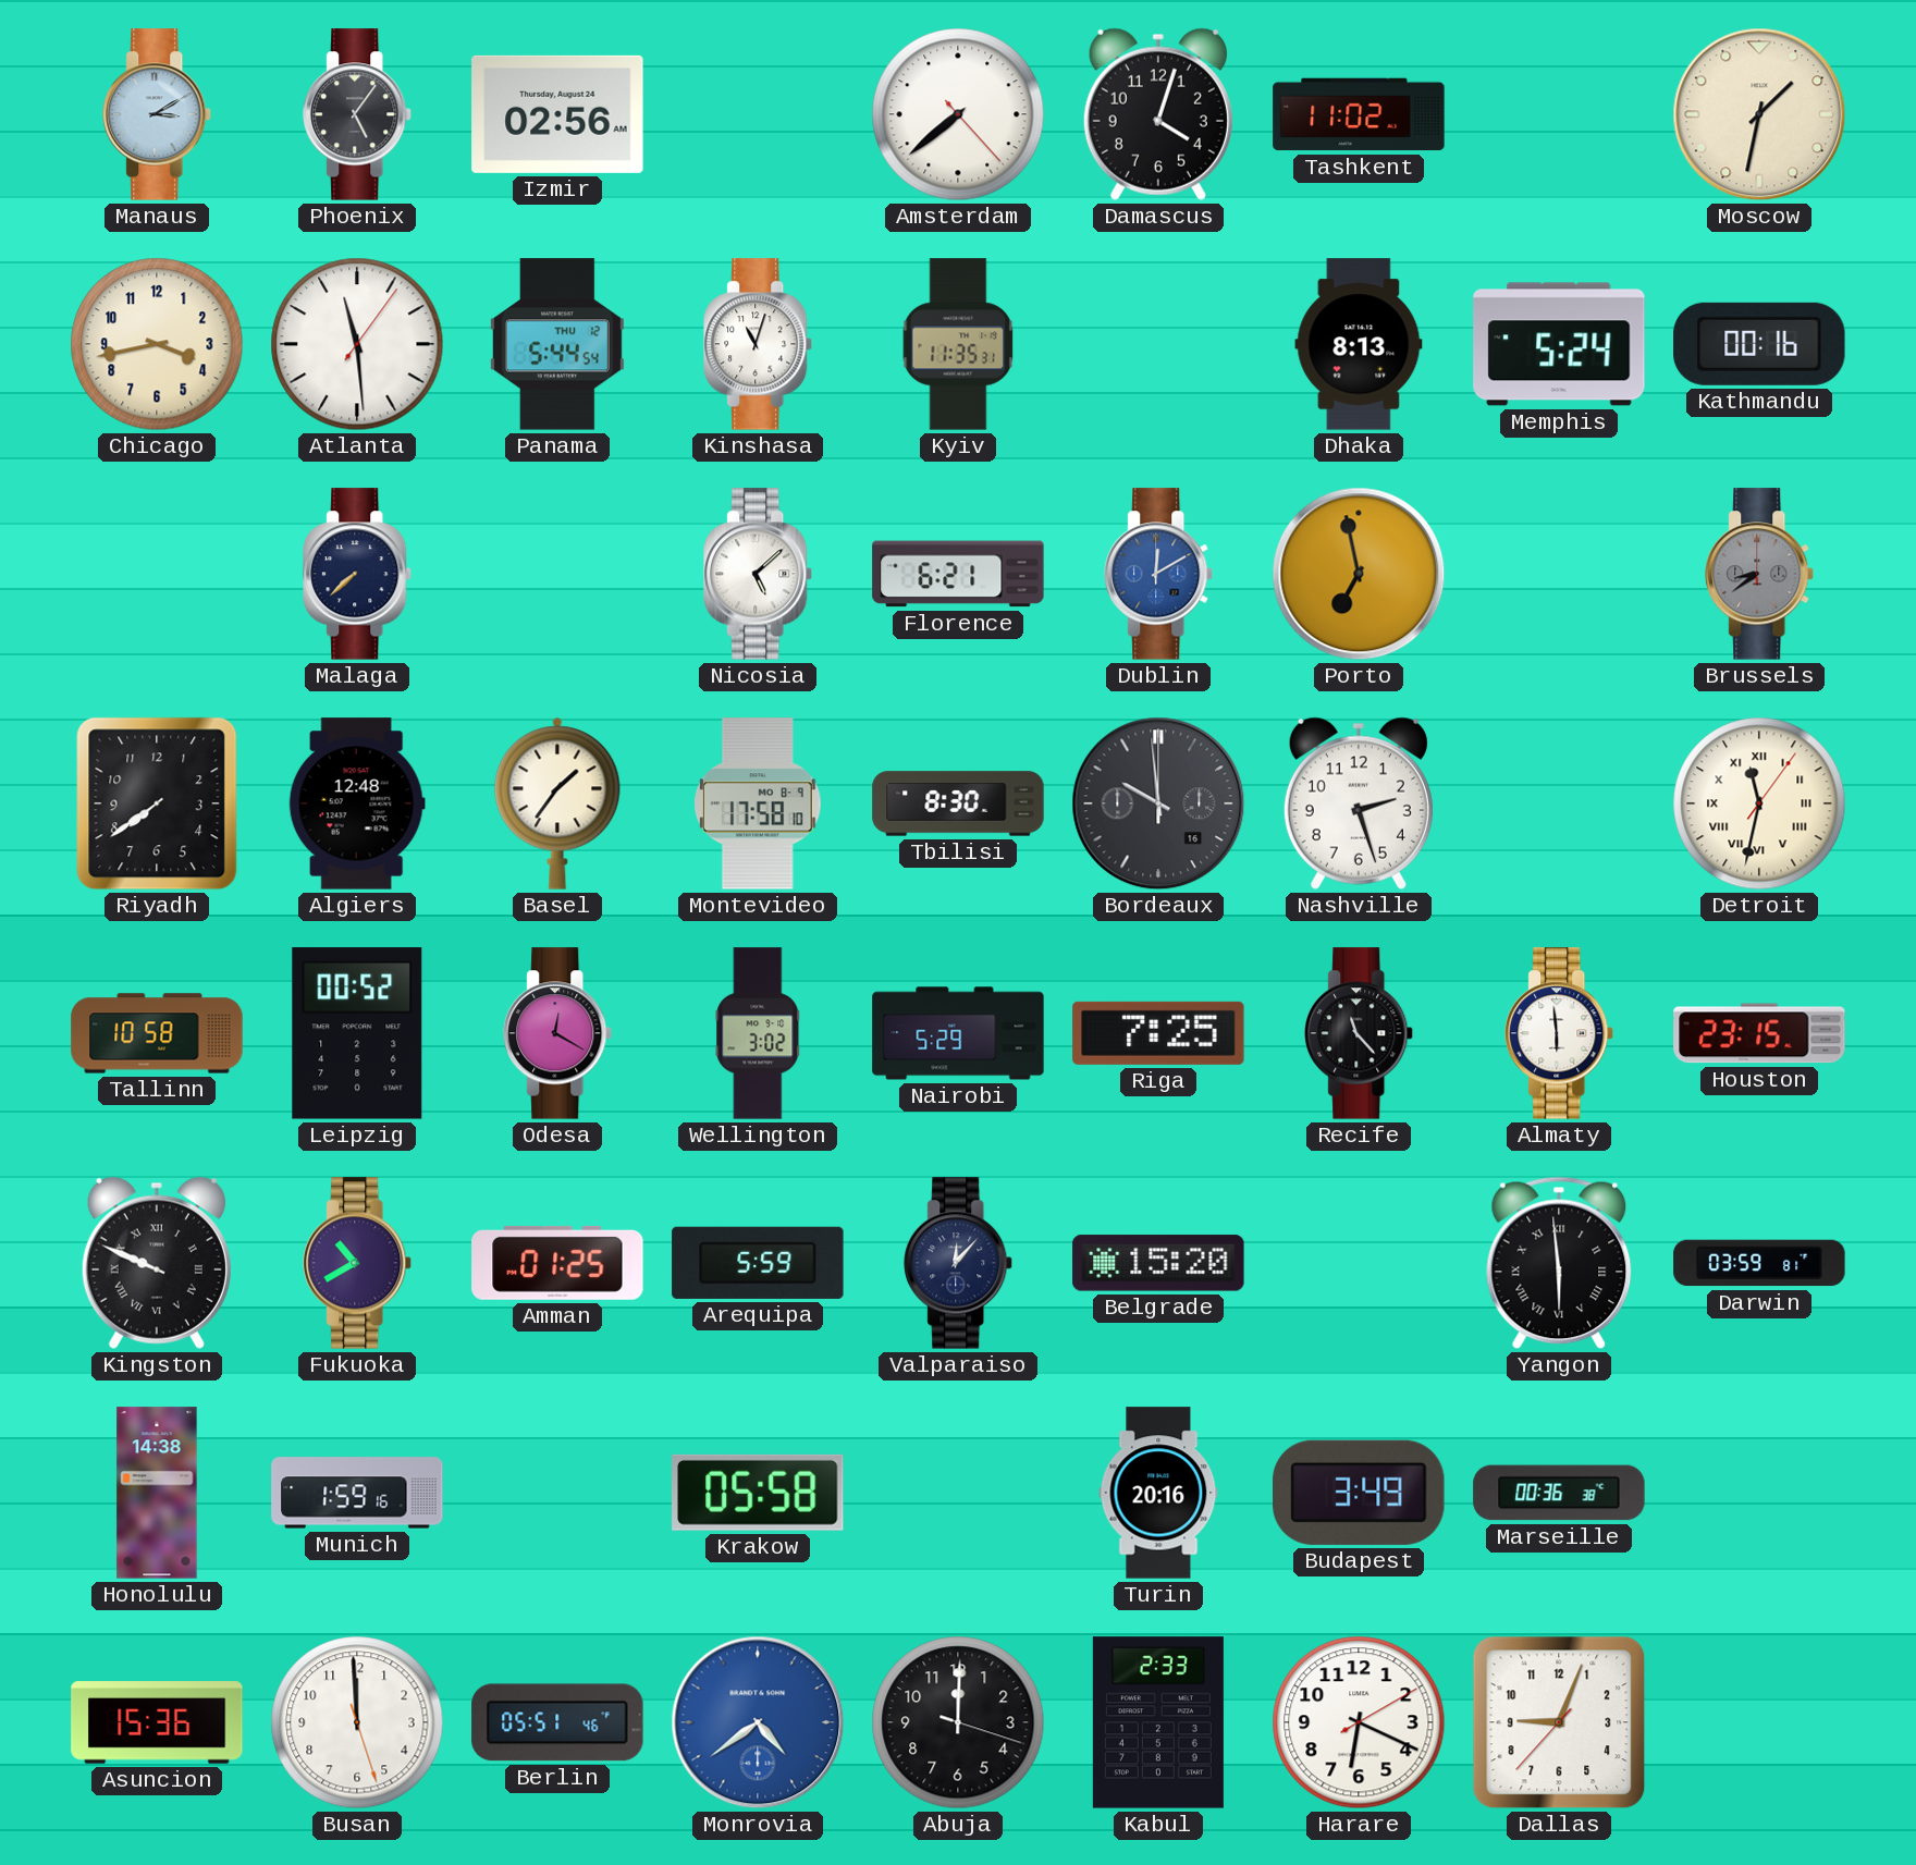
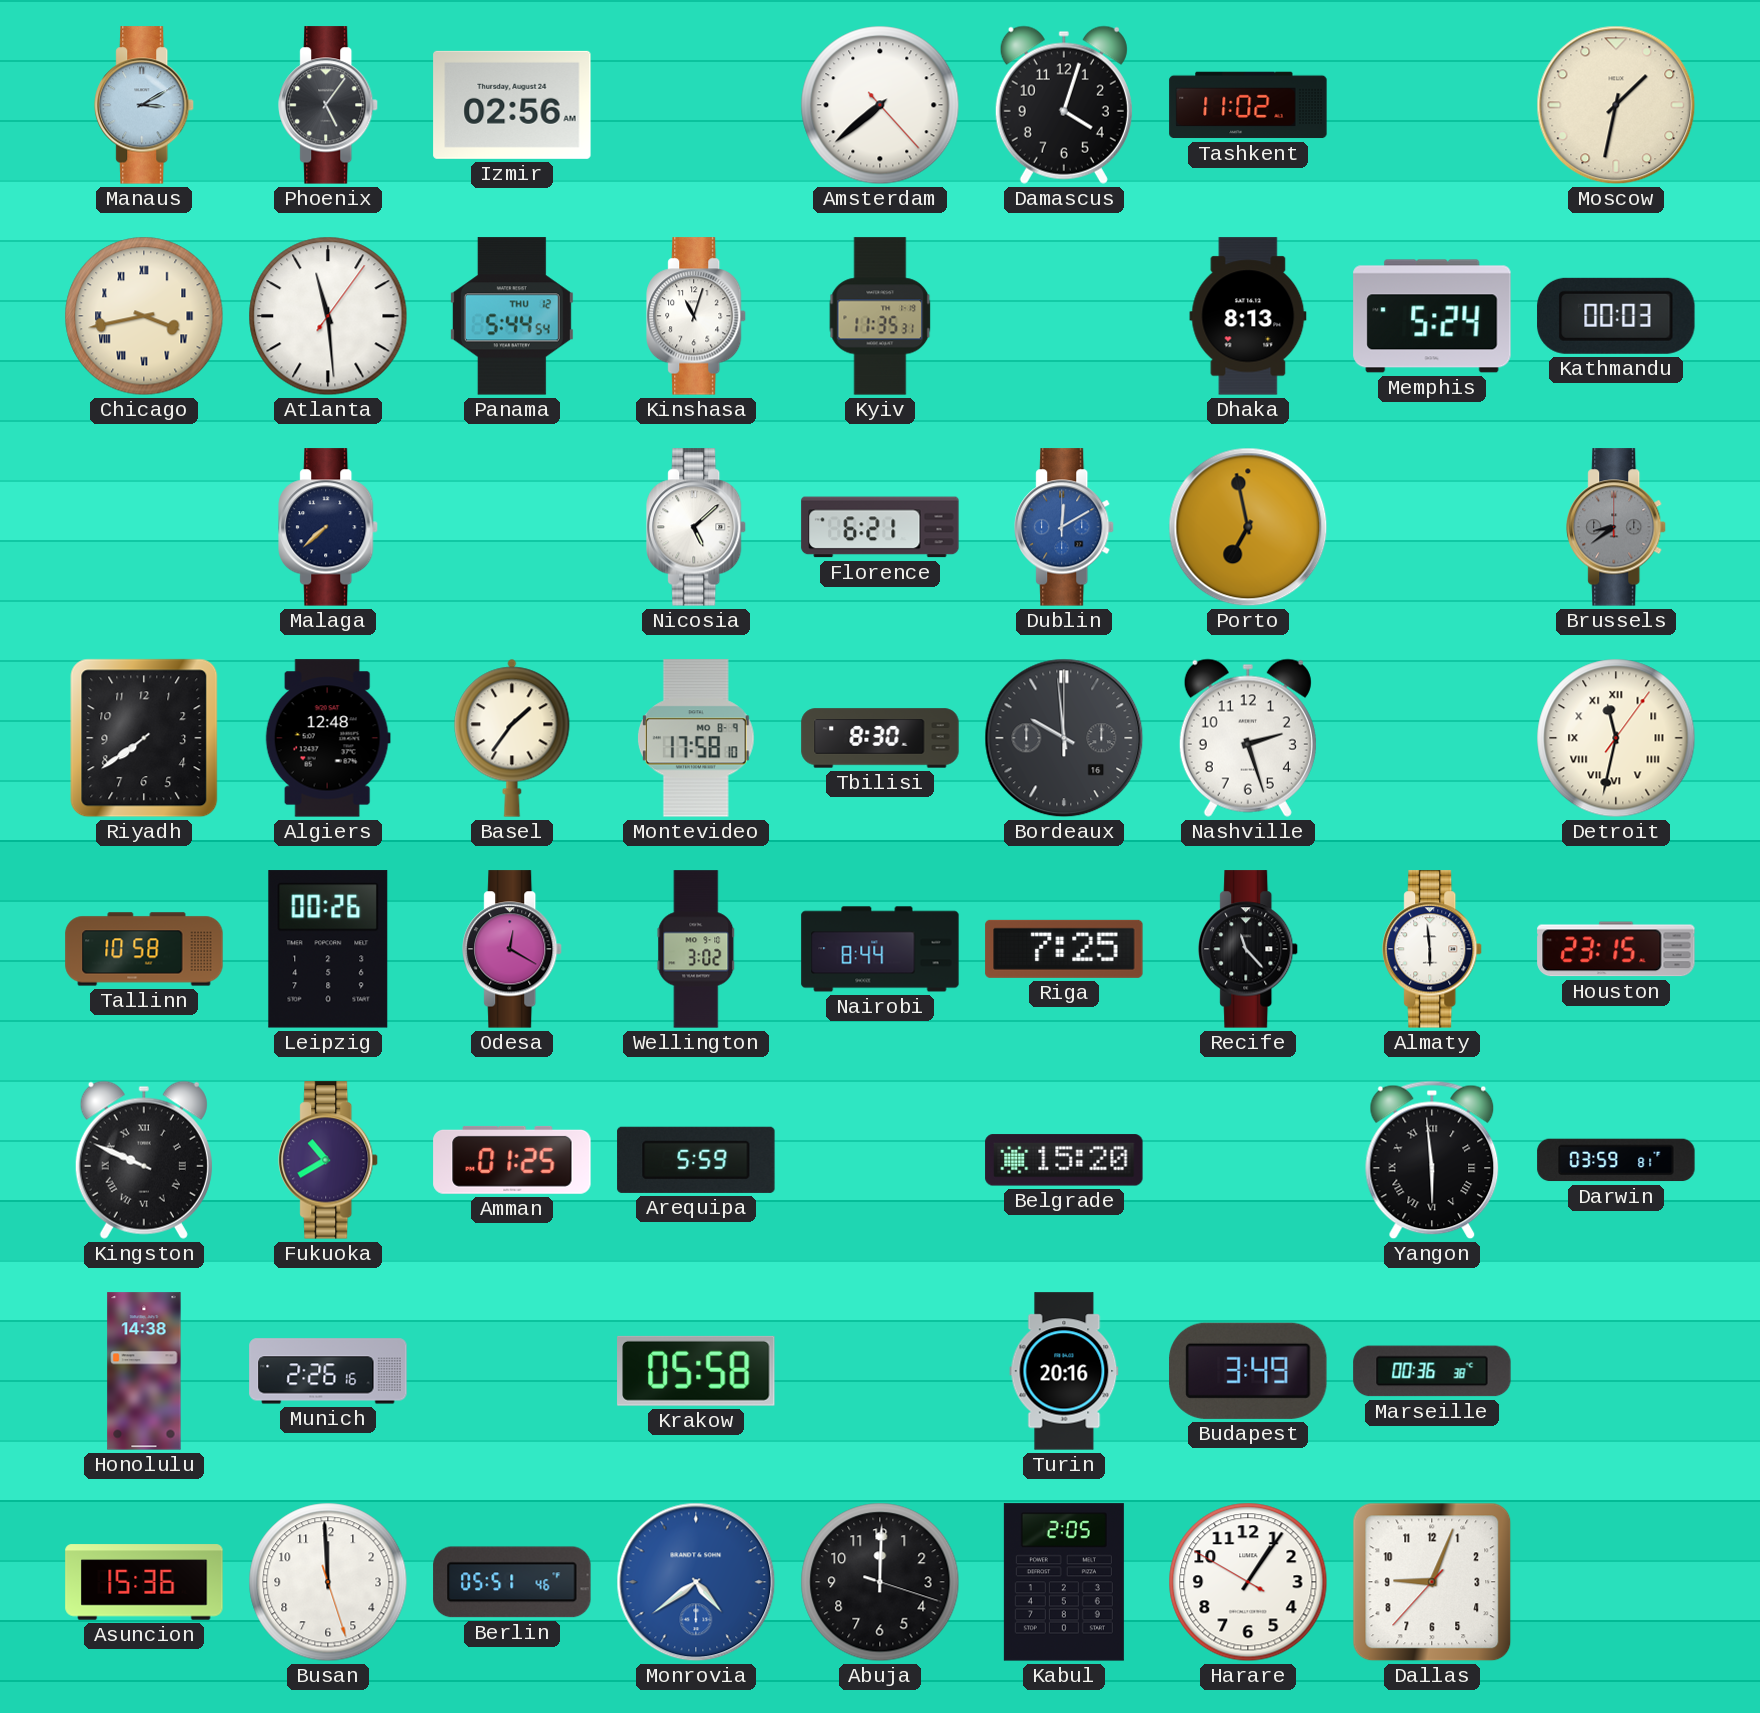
Chicago numerals: Arabic -> Roman (144, 316)
Kathmandu: 00:16 -> 00:03 (1616, 316)
Leipzig: 00:52 -> 00:26 (328, 949)
Nairobi: 5:29 -> 8:44 (880, 949)
Valparaiso: 12:07 -> none (959, 1263)
Munich: 1:59 -> 2:26 (328, 1371)
Kabul: 2:33 -> 2:05 (1064, 1582)
Harare: 6:19 -> 1:05 (1248, 1582)
